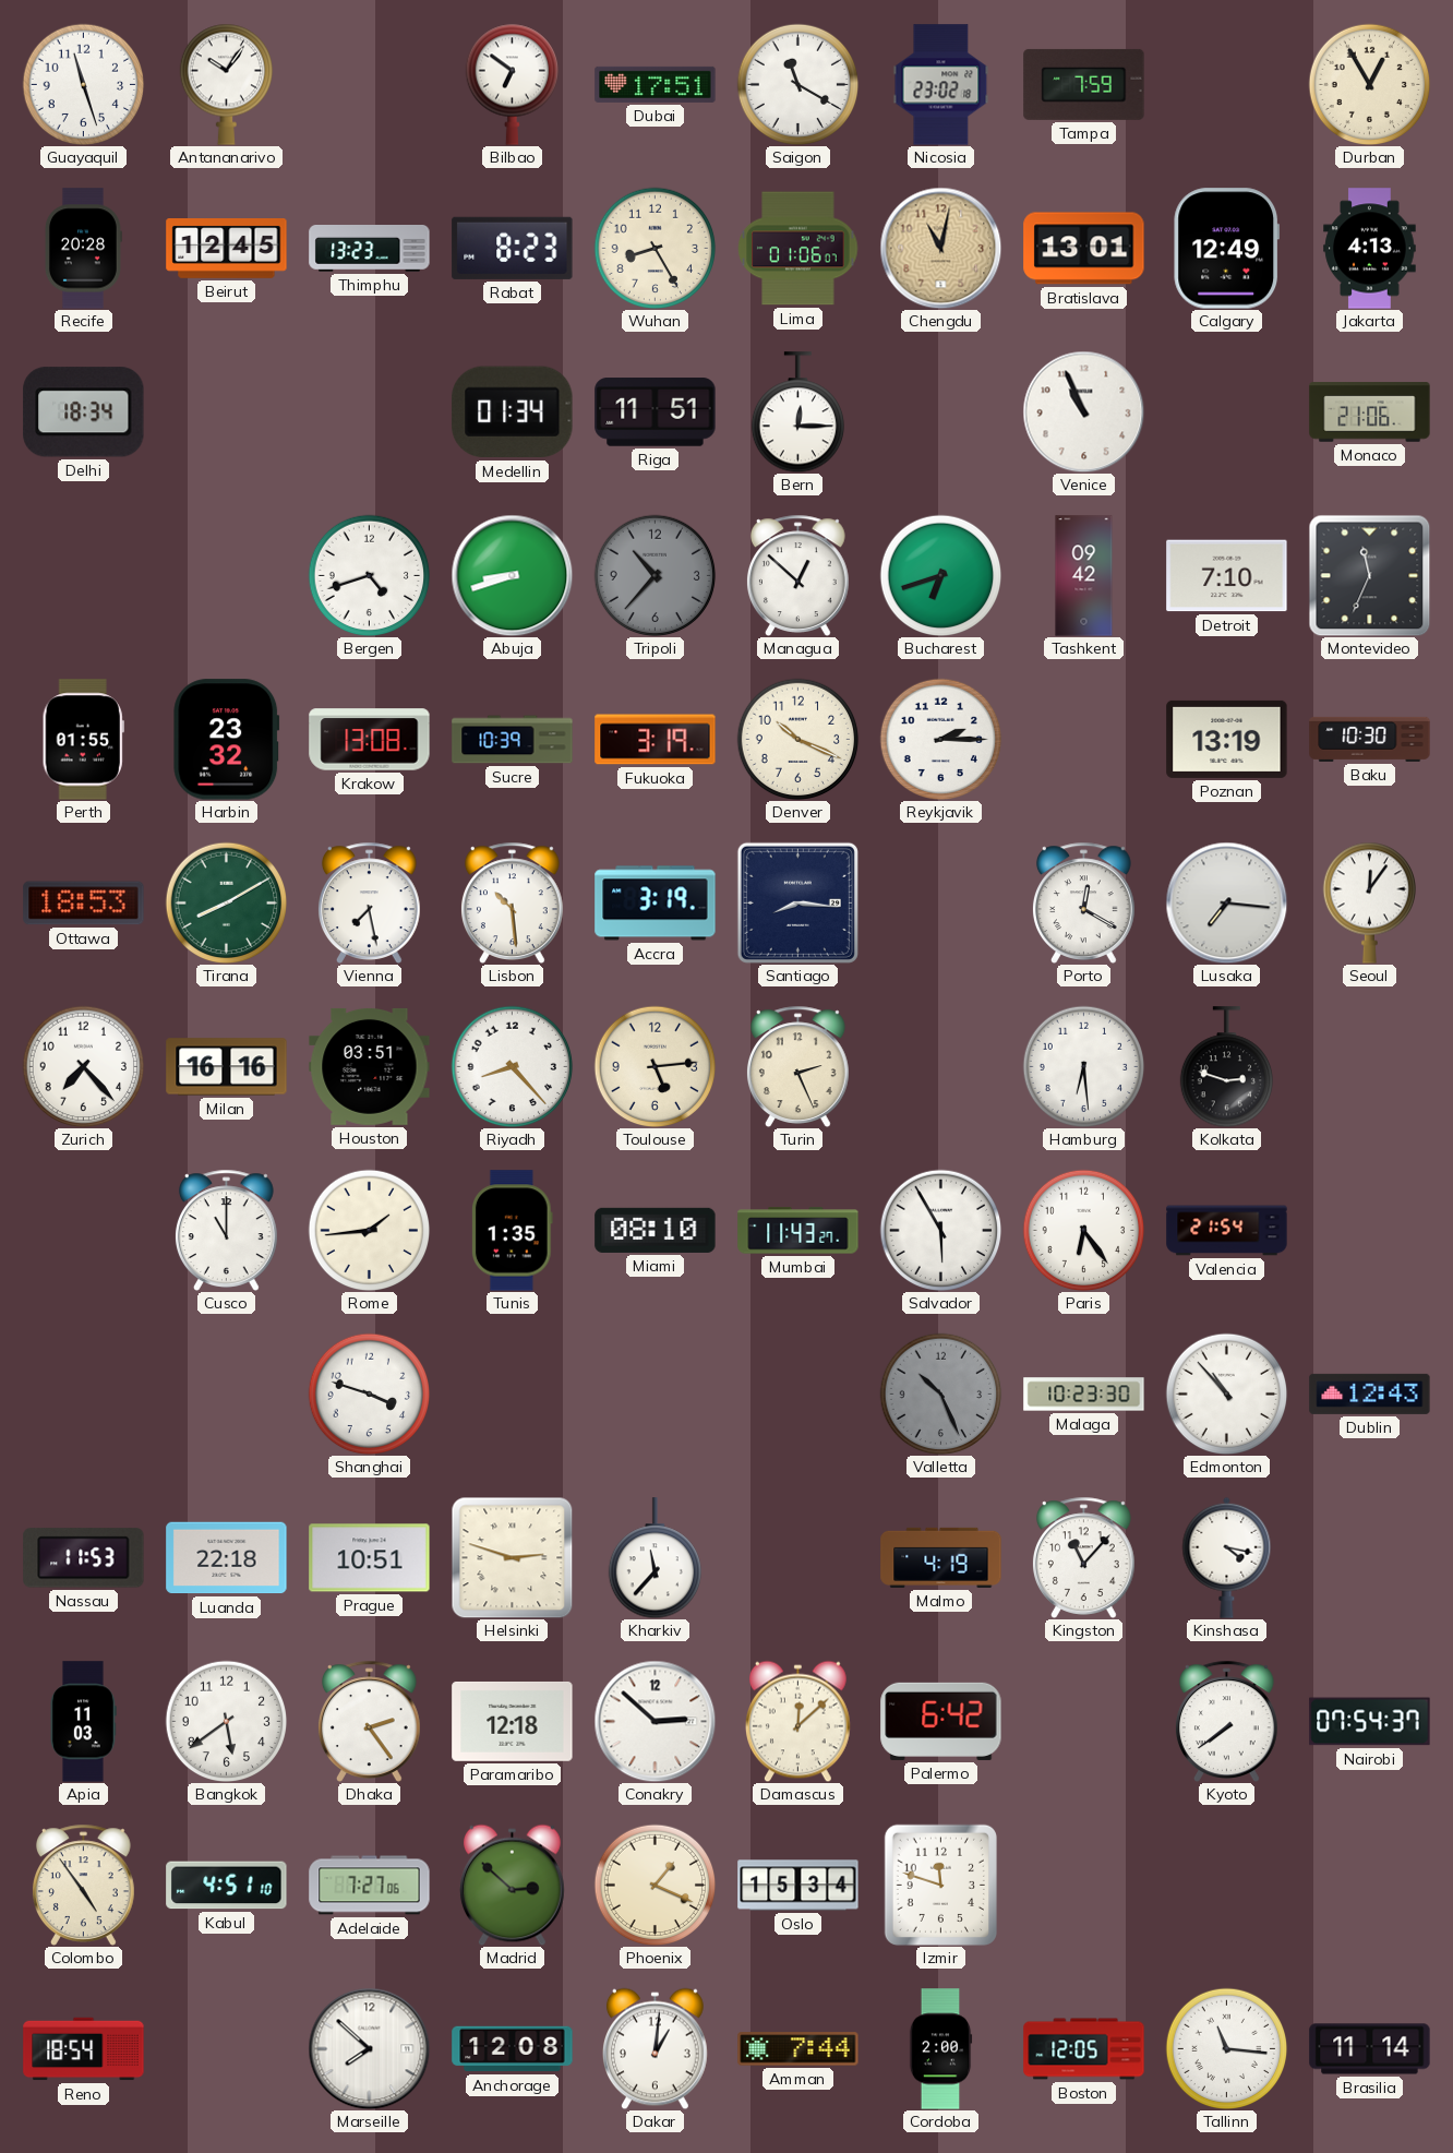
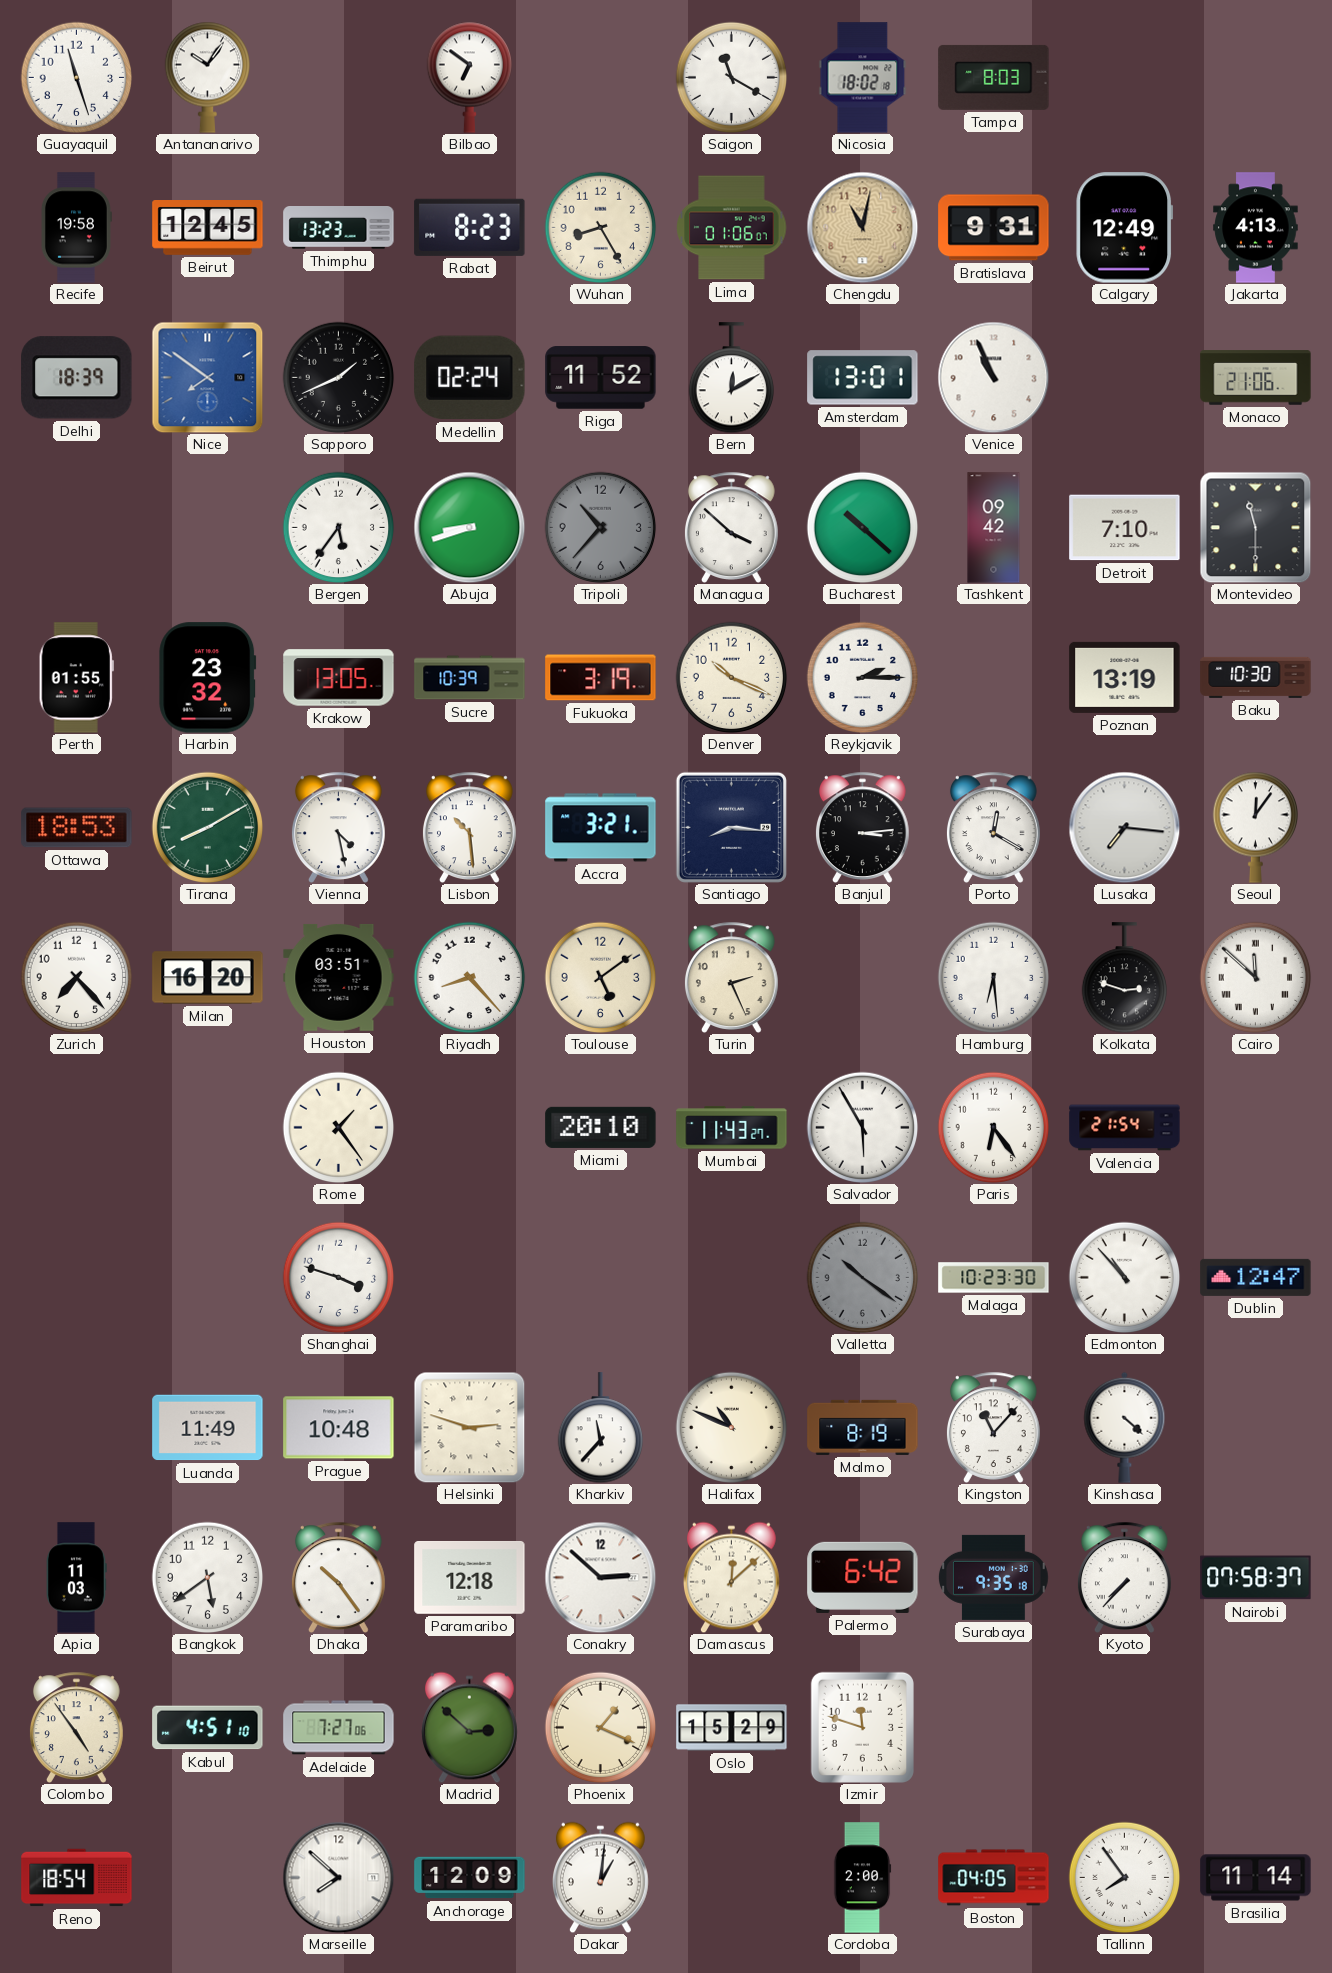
Dubai: 17:51 -> none (656, 84)
Nicosia: 23:02 -> 18:02 (863, 78)
Tampa: 7:59 -> 8:03 (994, 77)
Durban: 12:55 -> none (1369, 84)
Recife: 20:28 -> 19:58 (76, 228)
Bratislava: 13:01 -> 9:31 (994, 228)
Delhi: 18:34 -> 18:39 (77, 378)
Nice: none -> 7:51 (207, 377)
Sapporo: none -> 1:41 (338, 377)
Medellin: 01:34 -> 02:24 (470, 378)
Riga: 11:51 -> 11:52 (601, 378)
Bern: 12:15 -> 12:10 (731, 378)
Amsterdam: none -> 13:01 (863, 378)
Bergen: 4:42 -> 5:36 (338, 527)
Managua: 12:52 -> 3:52 (731, 527)
Bucharest: 6:42 -> 10:22 (862, 527)
Montevideo: 11:34 -> 11:30 (1255, 527)
Krakow: 13:08 -> 13:05 (339, 678)
Vienna: 7:28 -> 4:28 (338, 827)
Accra: 3:19 -> 3:21 (601, 828)
Banjul: none -> 3:14 (862, 827)
Milan: 16:16 -> 16:20 (208, 978)
Toulouse: 5:14 -> 5:09 (600, 977)
Cairo: none -> 11:52 (1255, 977)
Cusco: 11:00 -> none (226, 1230)
Rome: 1:44 -> 1:24 (338, 1127)
Tunis: 1:35 -> none (512, 1231)
Miami: 08:10 -> 20:10 (601, 1127)
Valletta: 10:26 -> 10:21 (862, 1277)
Dublin: 12:43 -> 12:47 (1256, 1277)
Nassau: 11:53 -> none (84, 1558)
Luanda: 22:18 -> 11:49 (208, 1428)
Prague: 10:51 -> 10:48 (339, 1428)
Halifax: none -> 10:49 (731, 1427)
Malmo: 4:19 -> 8:19 (863, 1427)
Kinshasa: 4:17 -> 4:22 (1125, 1427)
Dhaka: 2:24 -> 10:24 (338, 1577)
Surabaya: none -> 9:35 (993, 1577)
Kyoto: 7:39 -> 7:37 (1124, 1577)
Nairobi: 07:54 -> 07:58 (1256, 1578)
Oslo: 15:34 -> 15:29 (732, 1728)
Anchorage: 12:08 -> 12:09 (470, 1878)
Amman: 7:44 -> none (798, 2049)
Boston: 12:05 -> 04:05 (994, 1878)
Tallinn: 11:16 -> 7:54 (1124, 1877)
